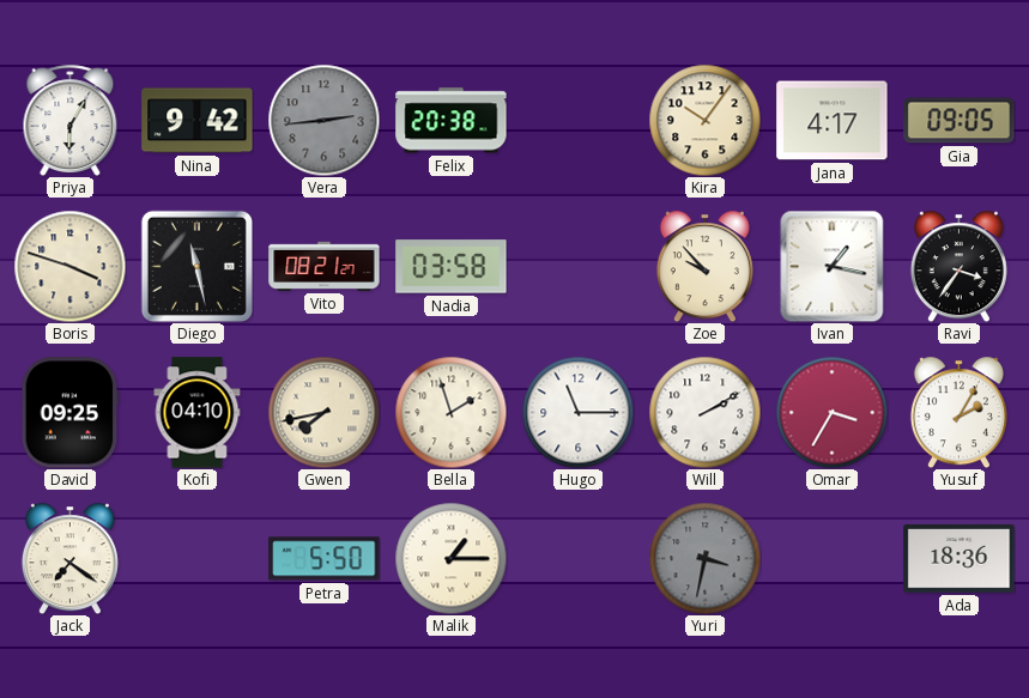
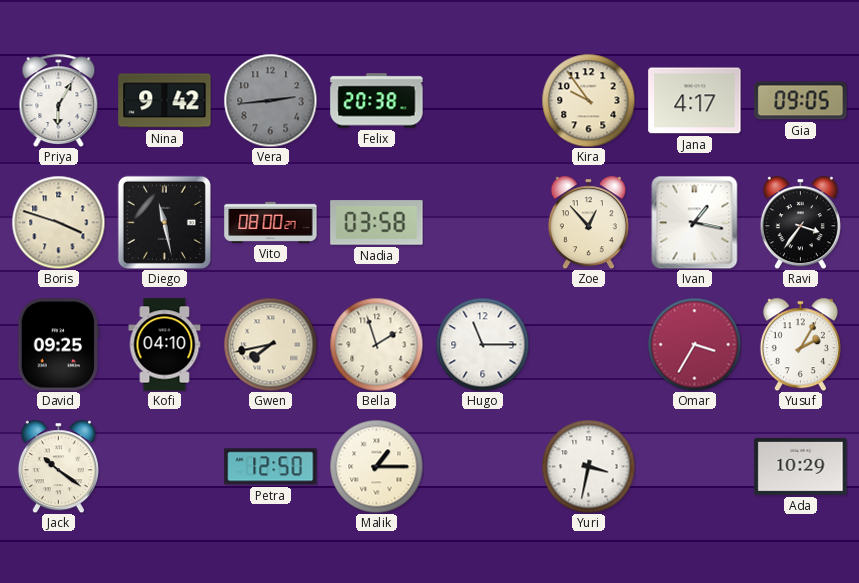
Kira: 10:06 -> 9:54 (588, 100)
Vito: 08:21 -> 08:00 (271, 222)
Zoe: 9:53 -> 12:53 (588, 222)
Will: 2:10 -> none (704, 412)
Jack: 7:21 -> 10:21 (58, 466)
Petra: 5:50 -> 12:50 (271, 467)
Yuri dial: grey -> white (588, 466)
Ada: 18:36 -> 10:29 (801, 466)
